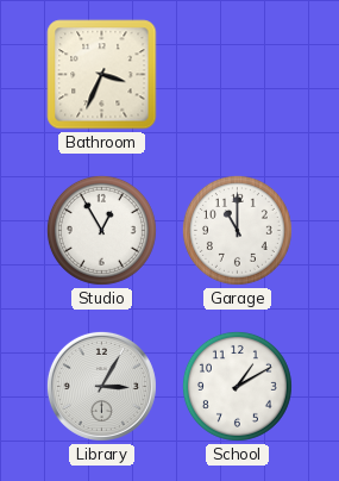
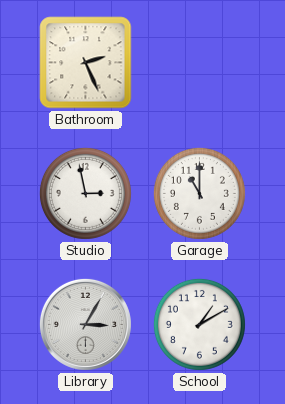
Bathroom: 3:34 -> 2:26 (86, 63)
Studio: 12:55 -> 2:58 (85, 193)
